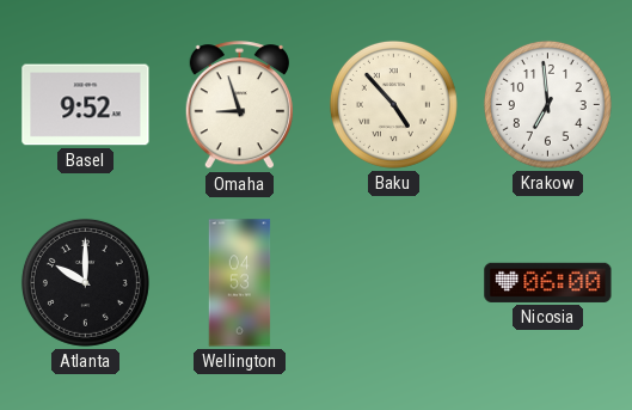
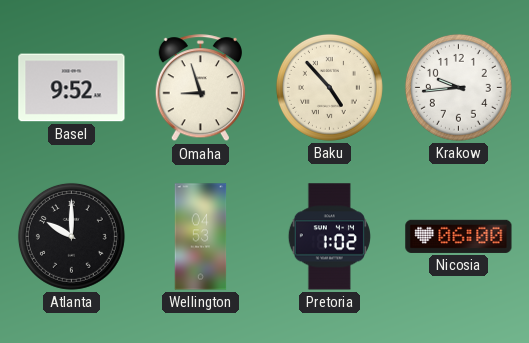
Krakow: 6:59 -> 9:44 (458, 87)
Pretoria: none -> 1:02 (329, 237)
